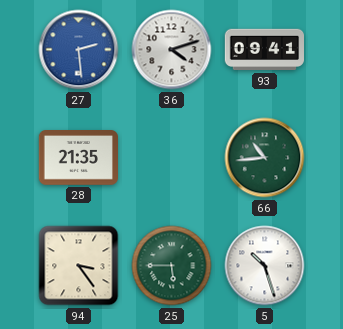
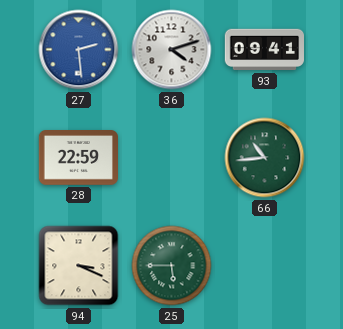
28: 21:35 -> 22:59 (78, 158)
94: 3:24 -> 3:19 (79, 266)
5: 10:27 -> none (265, 266)
